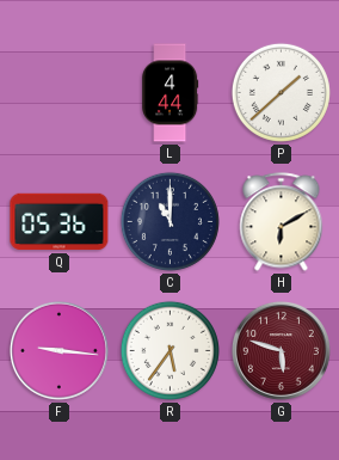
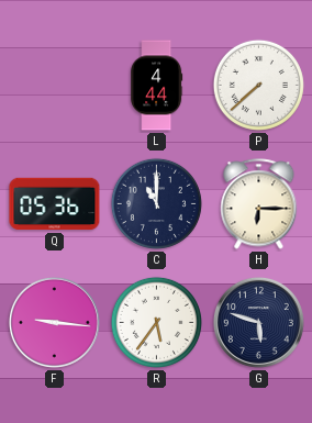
P: 1:38 -> 7:38 (258, 85)
H: 6:10 -> 6:15 (259, 204)
G dial: burgundy -> navy (258, 322)
